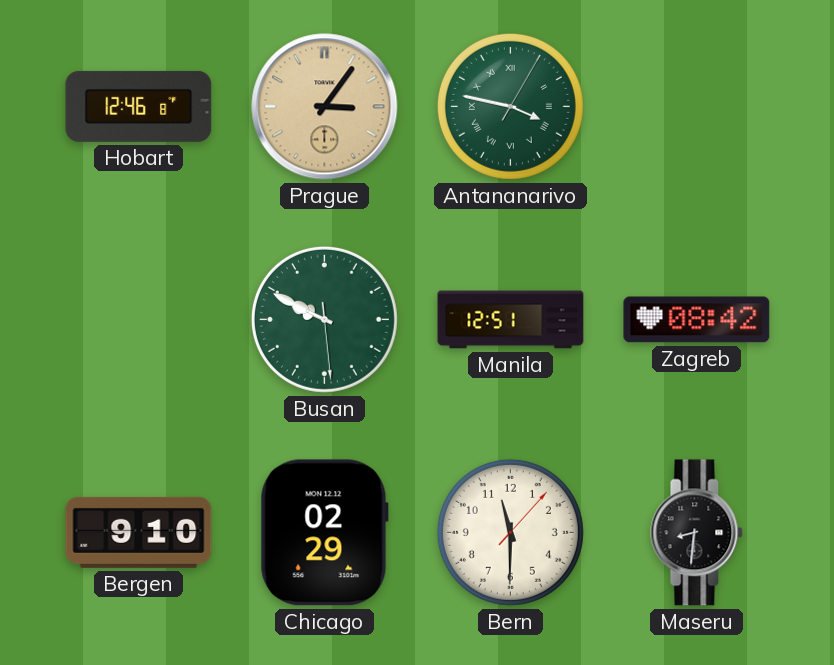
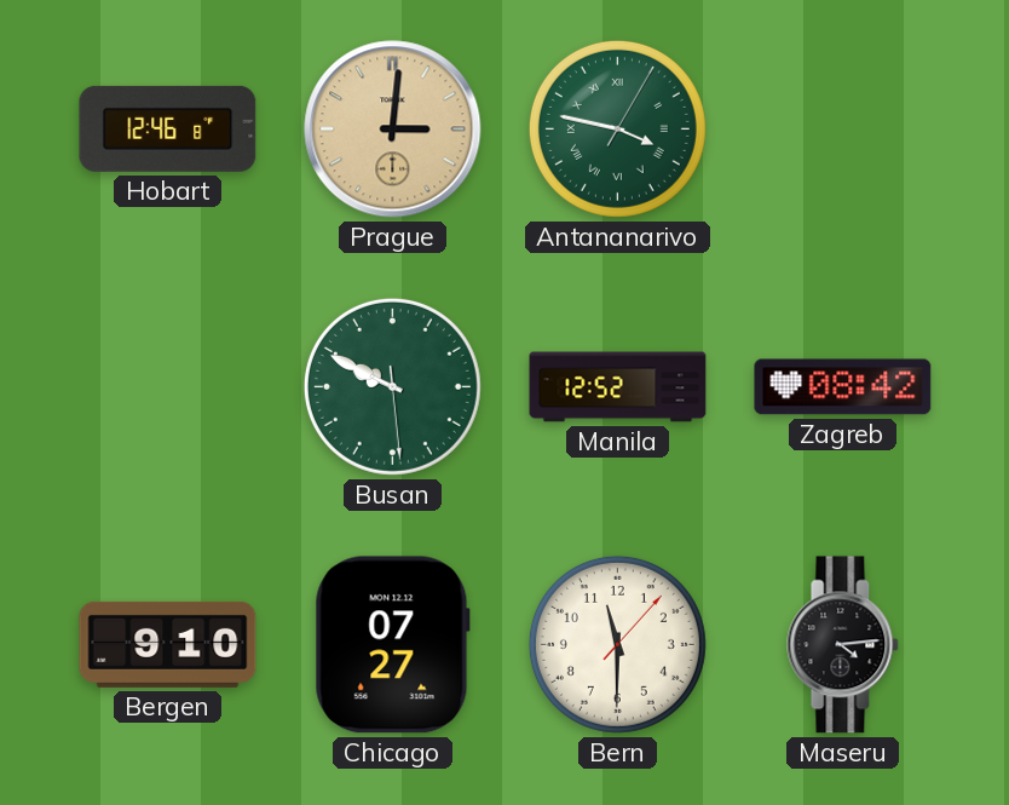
Prague: 3:06 -> 3:01 (393, 130)
Manila: 12:51 -> 12:52 (618, 387)
Chicago: 02:29 -> 07:27 (392, 645)
Maseru: 8:31 -> 4:14 (843, 645)
